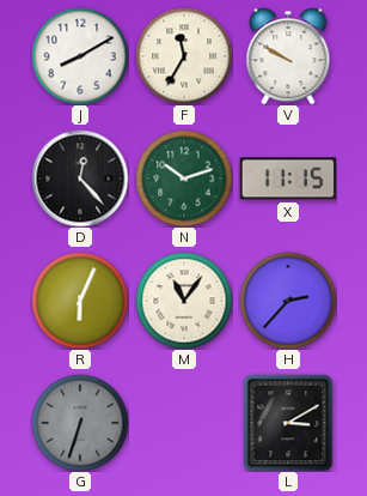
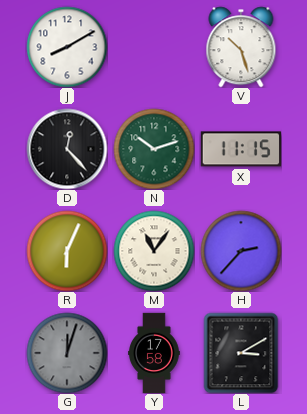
F: 11:35 -> none (184, 56)
V: 9:50 -> 10:27 (241, 47)
G: 6:33 -> 12:03 (67, 353)
Y: none -> 17:58 (154, 353)
